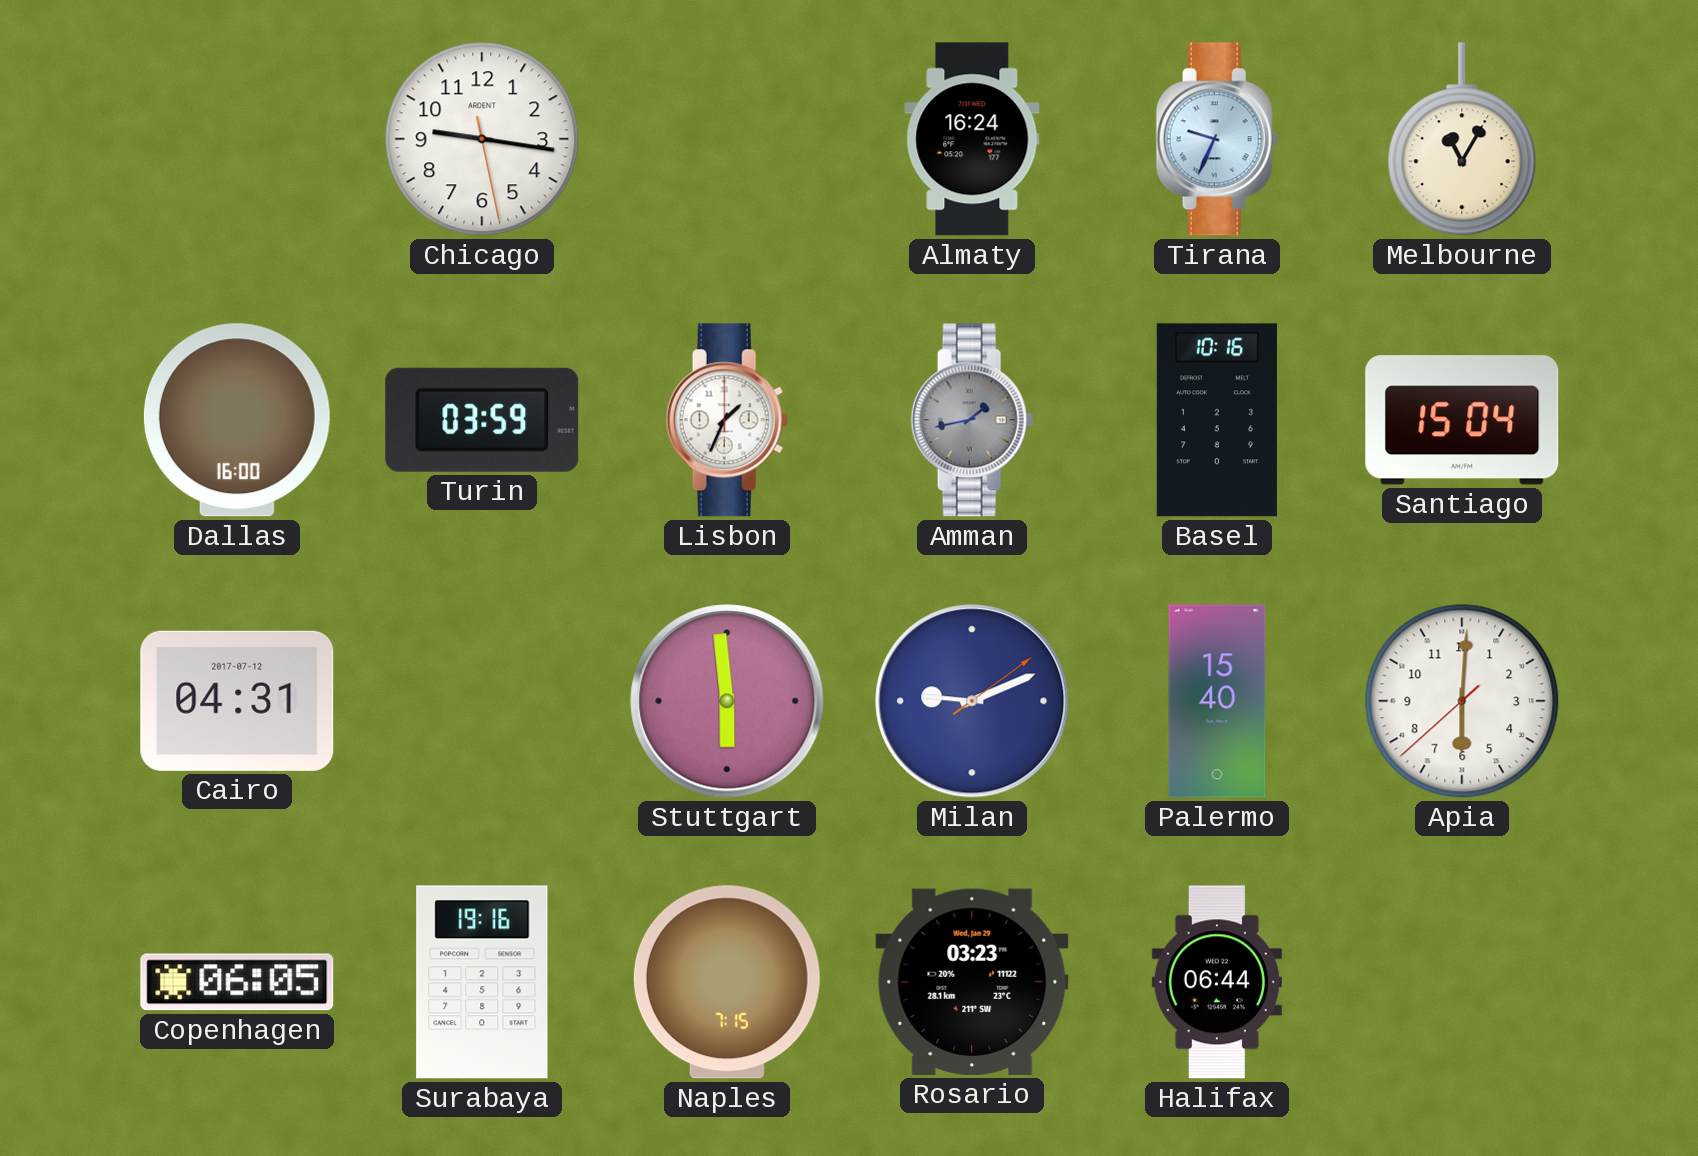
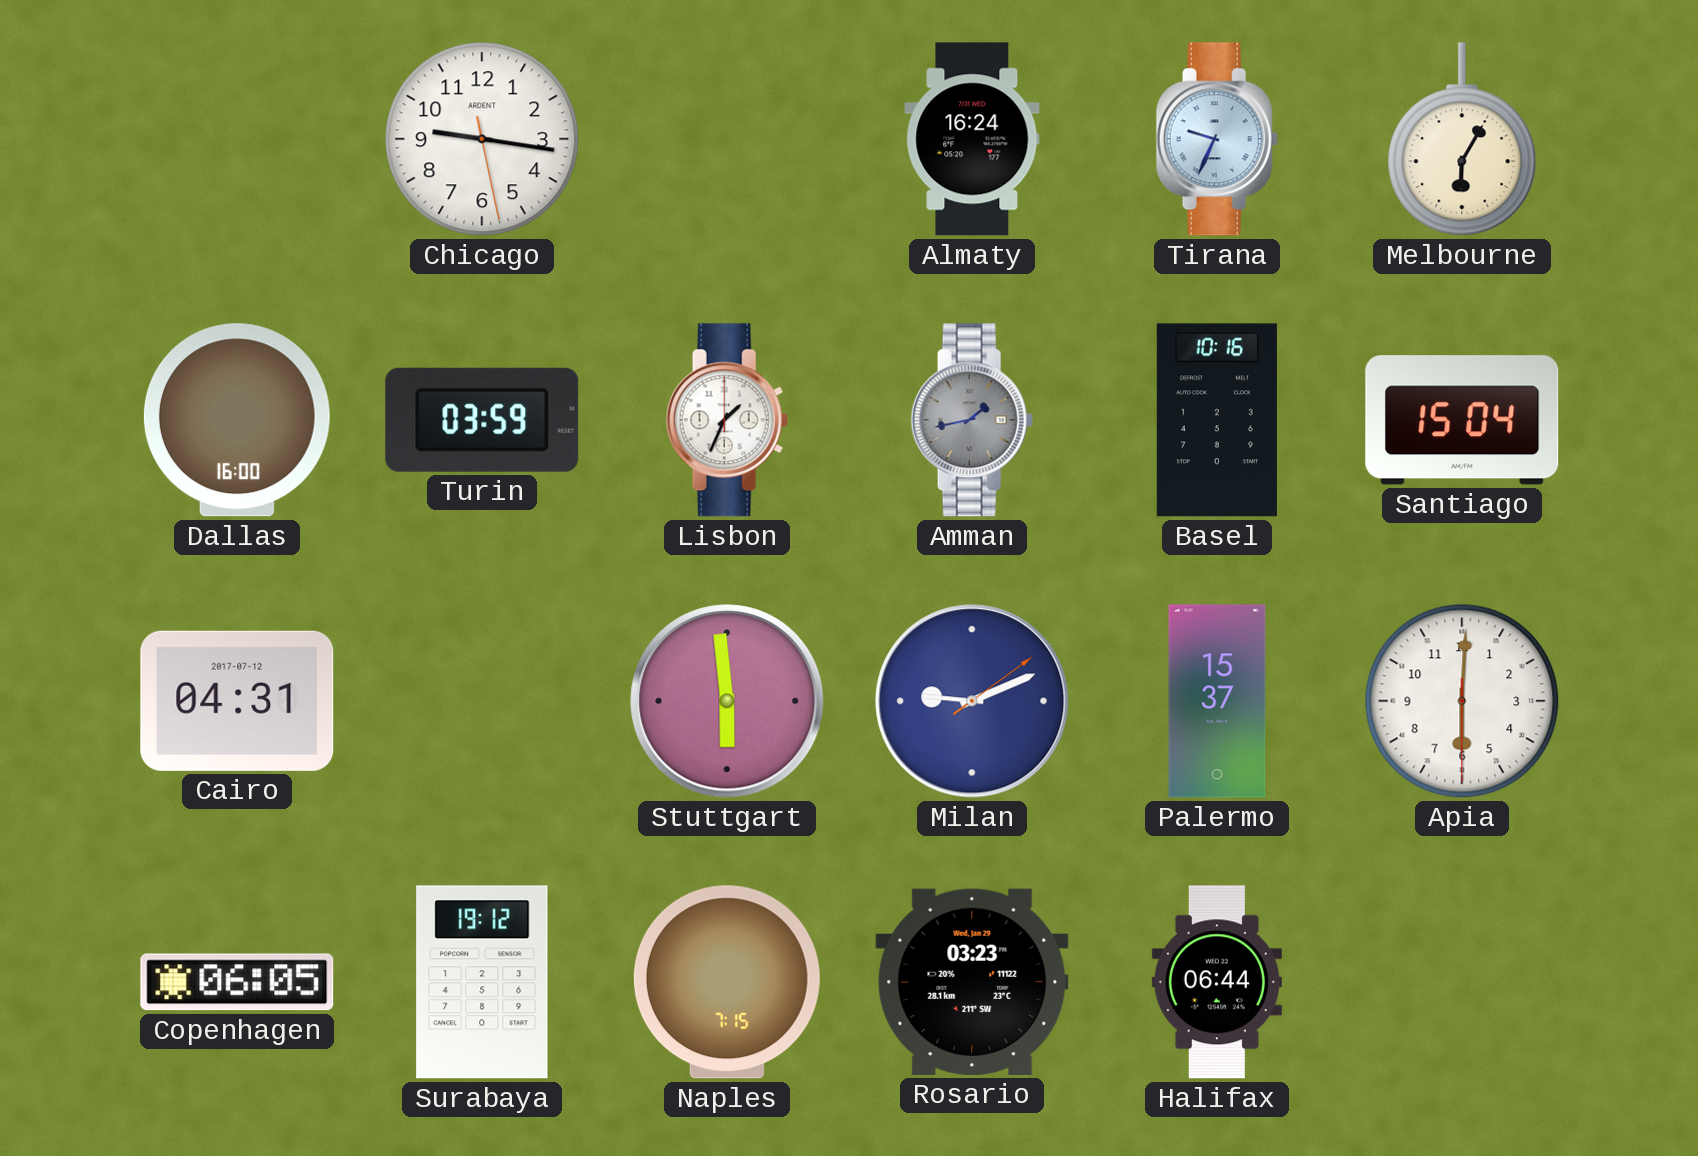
Melbourne: 11:05 -> 6:05 (1462, 139)
Palermo: 15:40 -> 15:37 (1217, 701)
Apia: 6:00:38 -> 6:00:30 (1462, 701)
Surabaya: 19:16 -> 19:12 (482, 982)
